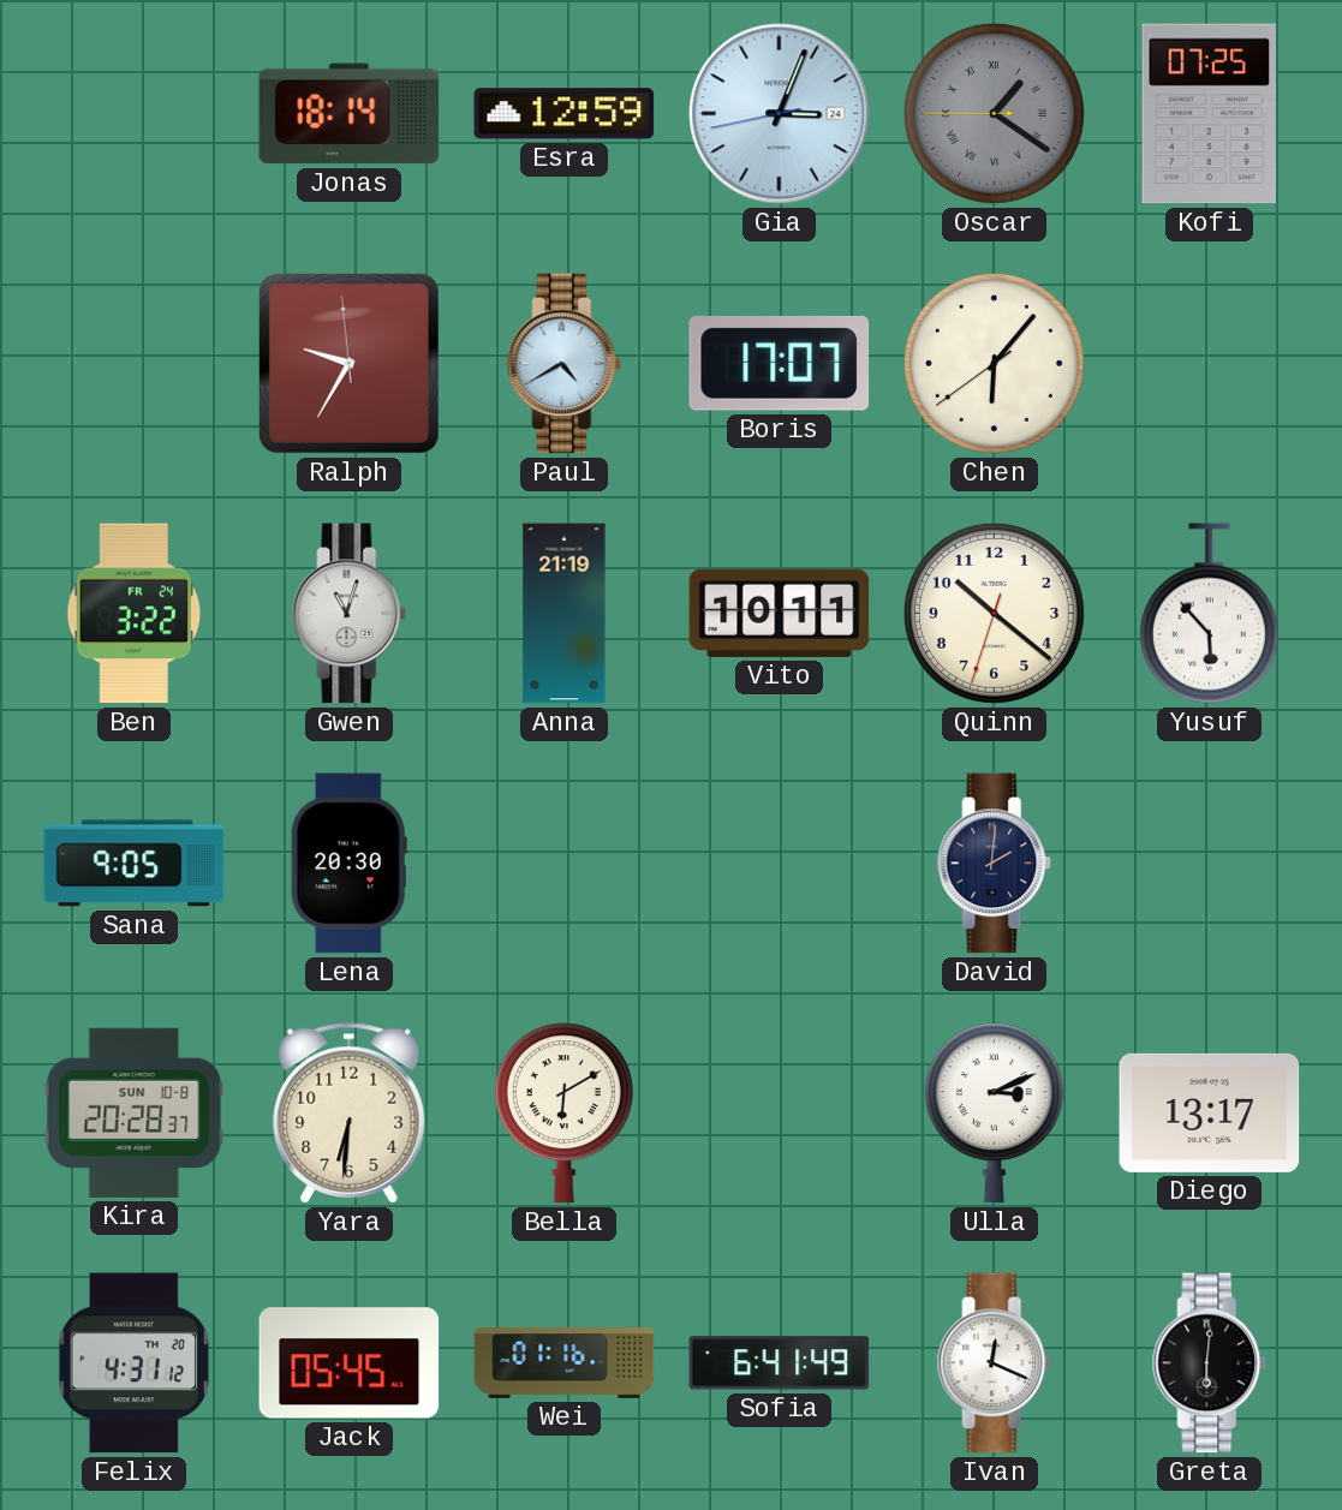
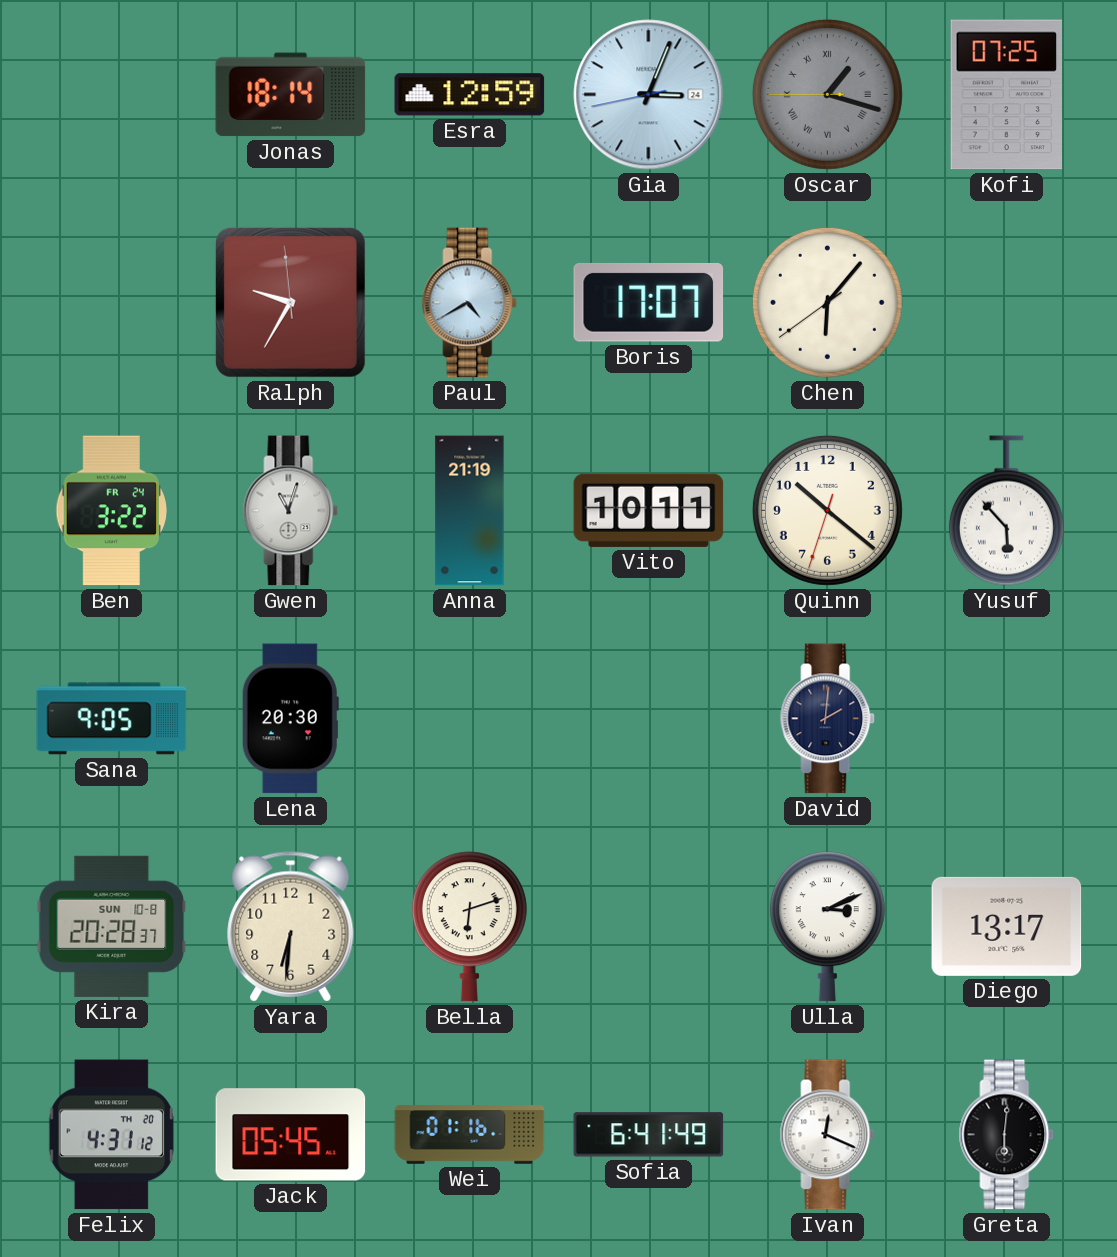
Oscar: 1:20 -> 1:17 (827, 94)
Bella: 6:10 -> 6:12 (469, 927)
